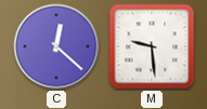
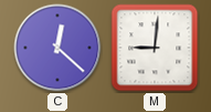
M: 9:29 -> 9:01 (155, 48)
